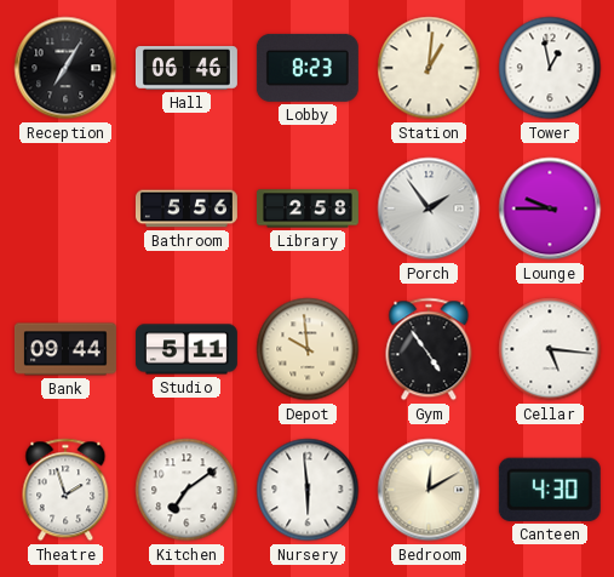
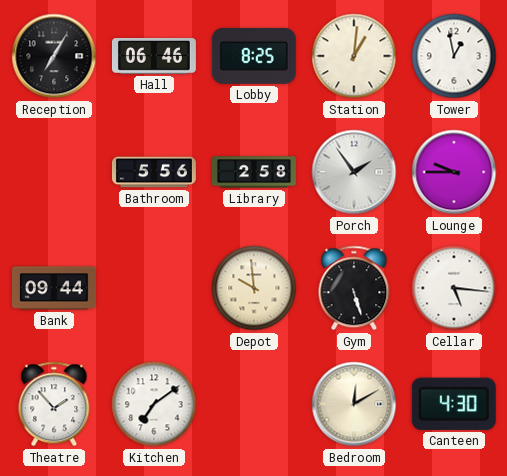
Lobby: 8:23 -> 8:25 (254, 56)
Studio: 5:11 -> none (187, 349)
Gym: 4:54 -> 5:27 (354, 288)
Theatre: 1:57 -> 1:53 (54, 404)
Nursery: 5:59 -> none (308, 490)
